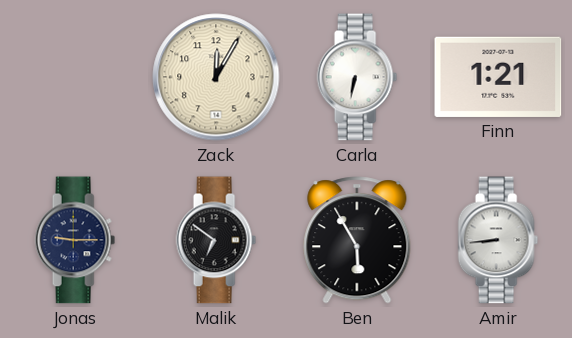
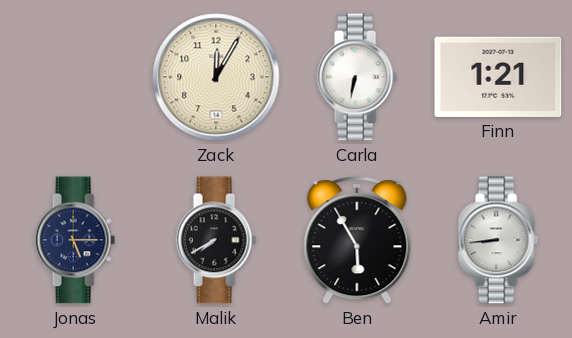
Jonas: 9:15 -> 5:15 (75, 240)
Malik: 6:51 -> 7:40 (216, 240)
